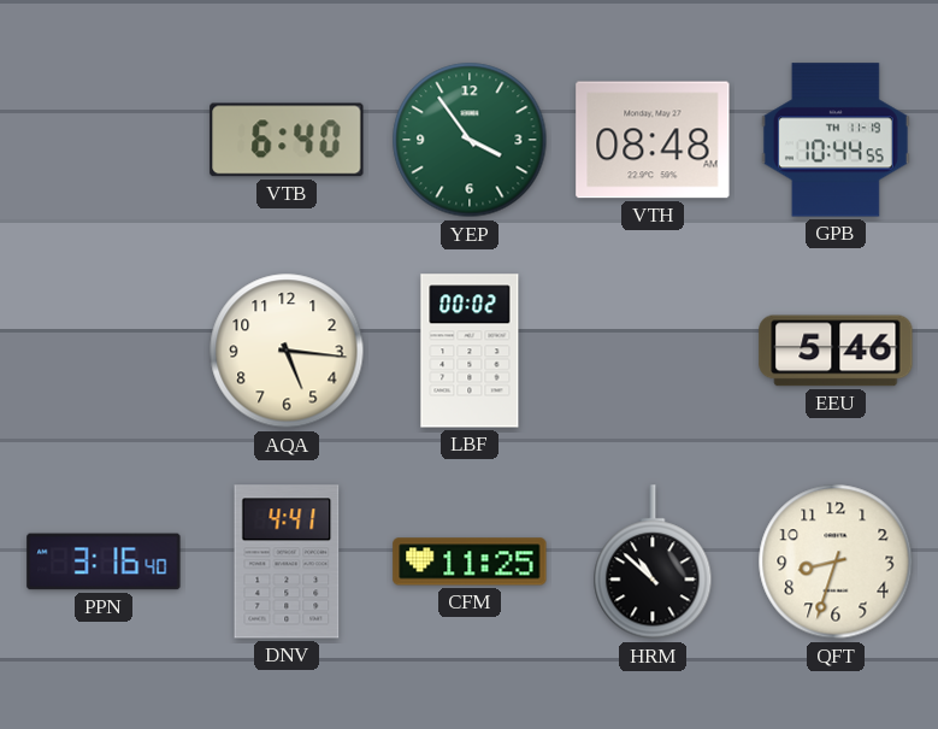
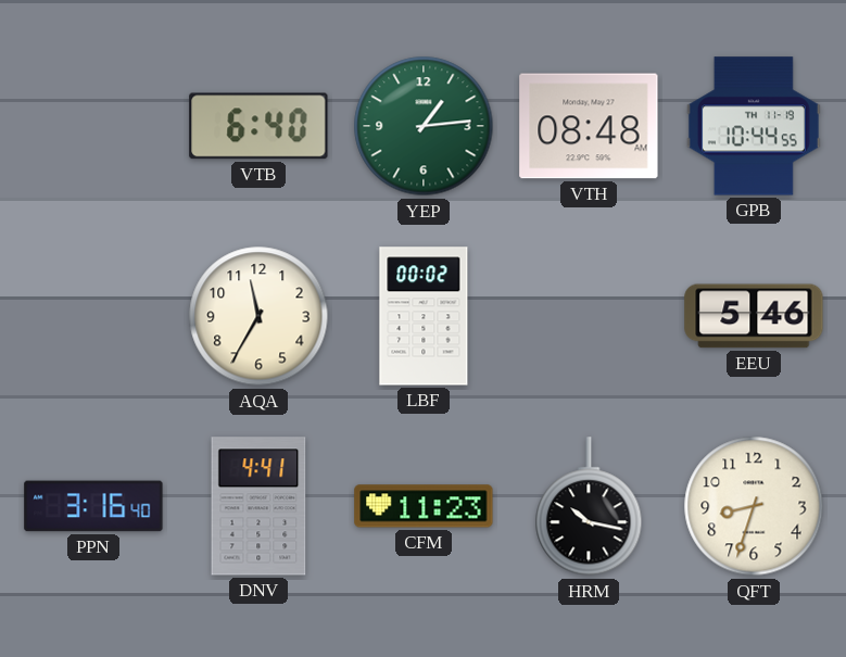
YEP: 3:54 -> 1:14 (424, 126)
AQA: 5:16 -> 11:35 (258, 316)
CFM: 11:25 -> 11:23 (424, 506)
HRM: 10:52 -> 10:17 (589, 507)
